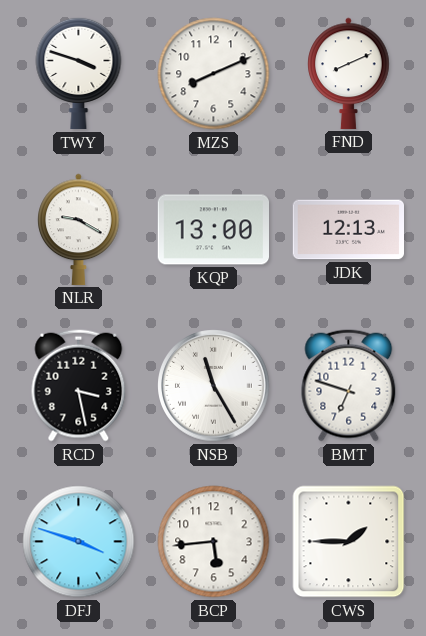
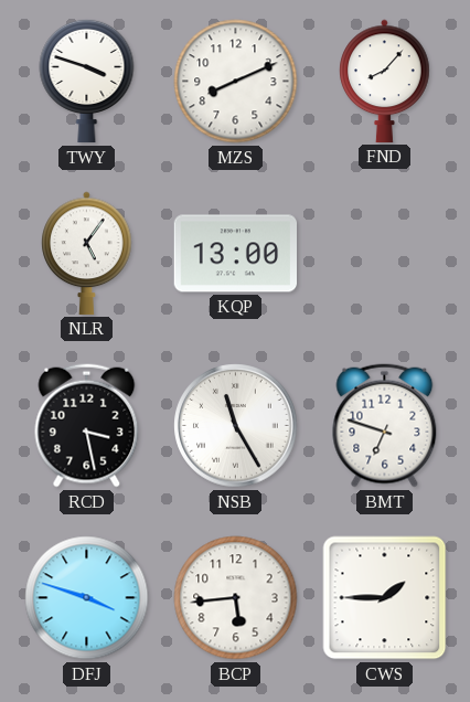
FND: 8:11 -> 8:07 (385, 81)
NLR: 9:20 -> 5:06 (87, 253)
JDK: 12:13 -> none (348, 230)
